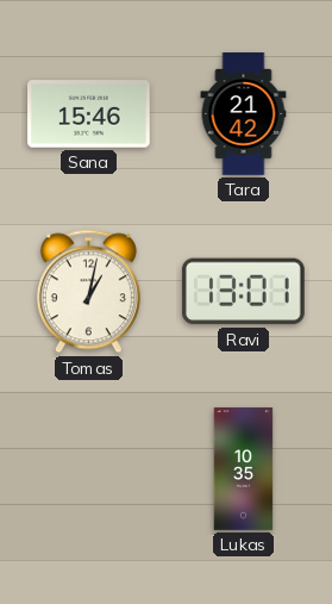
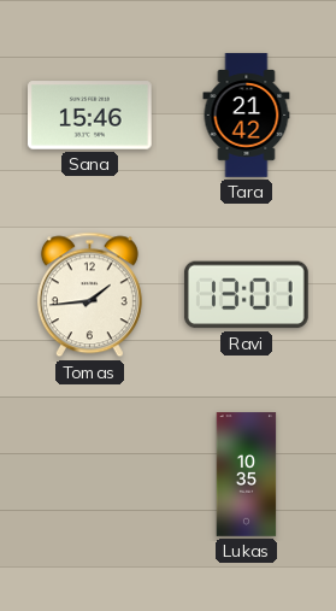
Tomas: 1:02 -> 1:44 (89, 295)
